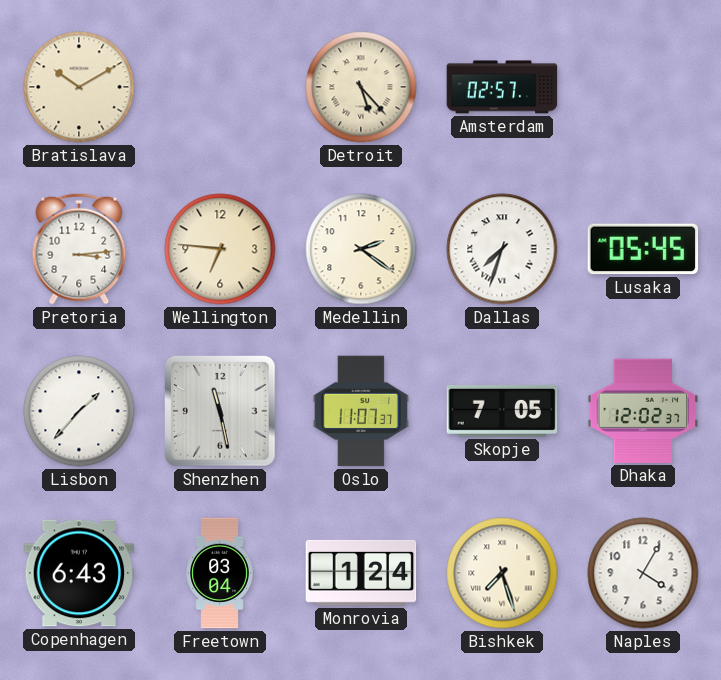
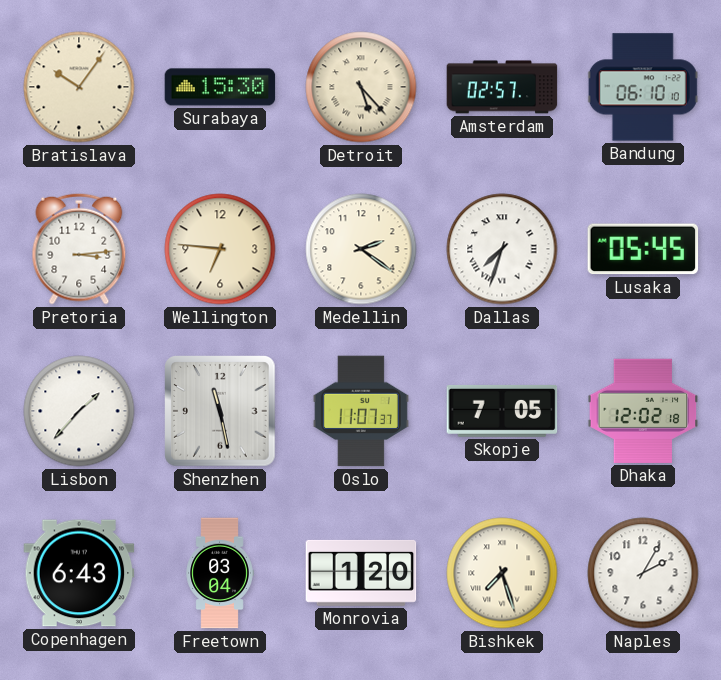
Bratislava: 10:10 -> 10:06 (79, 87)
Surabaya: none -> 15:30 (220, 87)
Bandung: none -> 06:10 (643, 87)
Dhaka: 12:02:37 -> 12:02:18 (643, 411)
Monrovia: 1:24 -> 1:20 (361, 573)
Naples: 4:05 -> 2:05 (643, 573)
